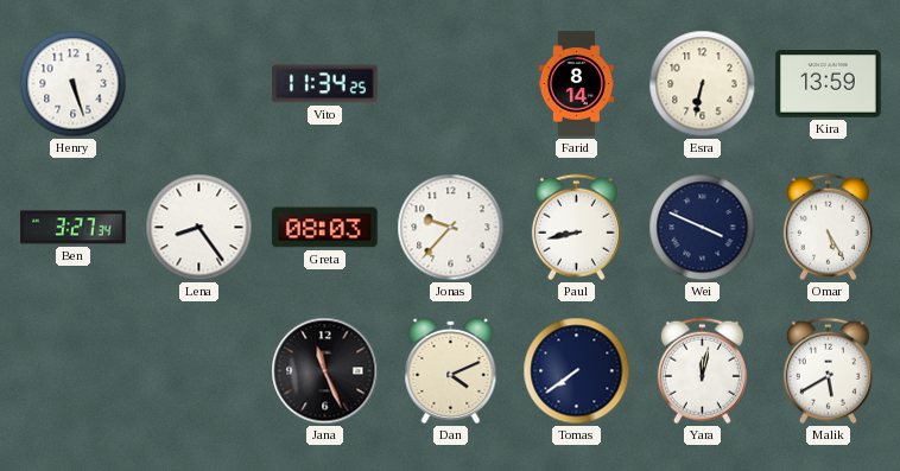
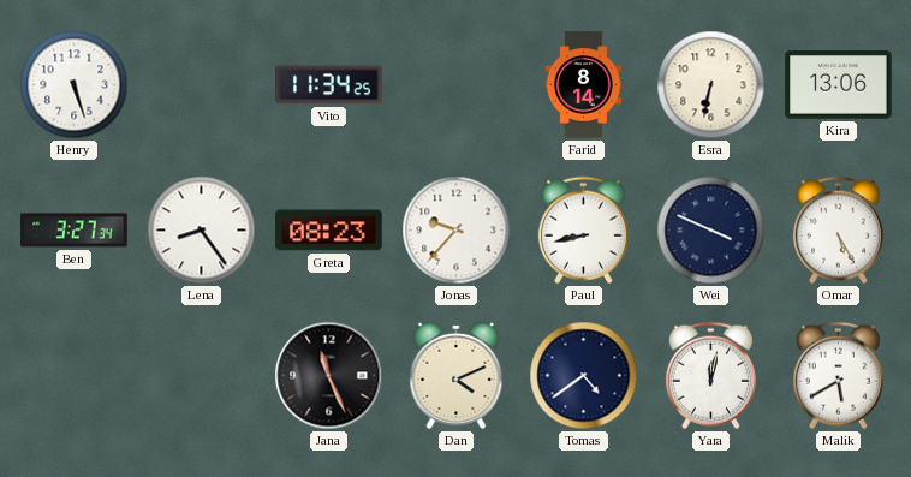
Kira: 13:59 -> 13:06 (839, 85)
Greta: 08:03 -> 08:23 (329, 231)
Tomas: 7:39 -> 4:39 (584, 376)
